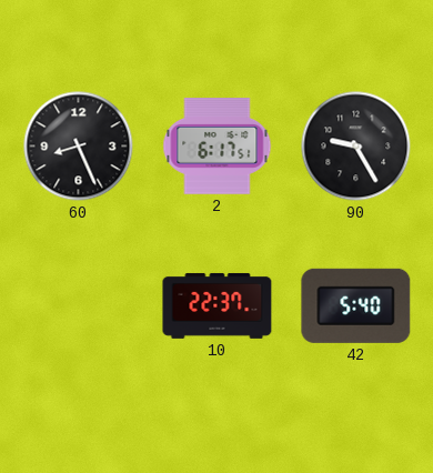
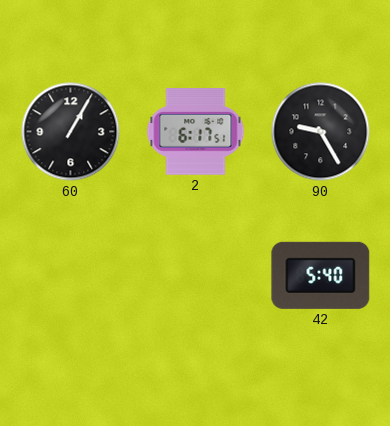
60: 8:26 -> 1:05 (71, 132)
10: 22:37 -> none (218, 305)
